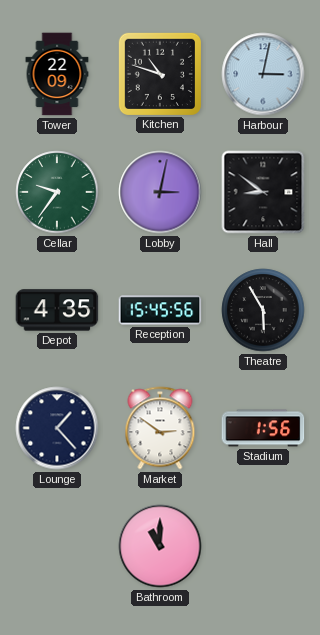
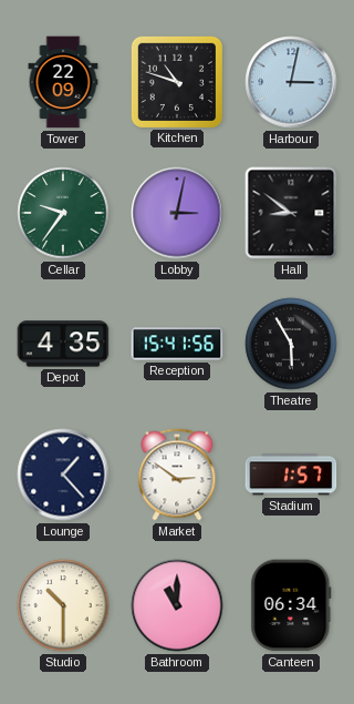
Reception: 15:45 -> 15:41 (177, 344)
Stadium: 1:56 -> 1:57 (291, 475)
Studio: none -> 10:30 (63, 605)
Canteen: none -> 06:34 (291, 605)
